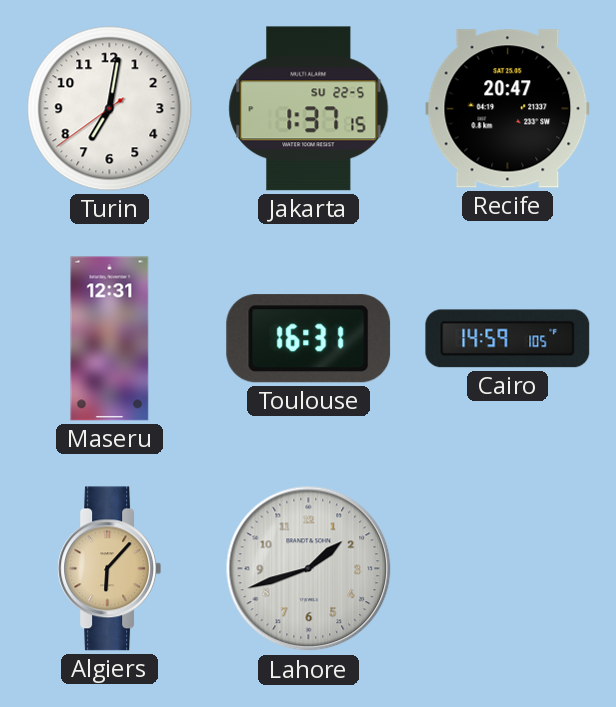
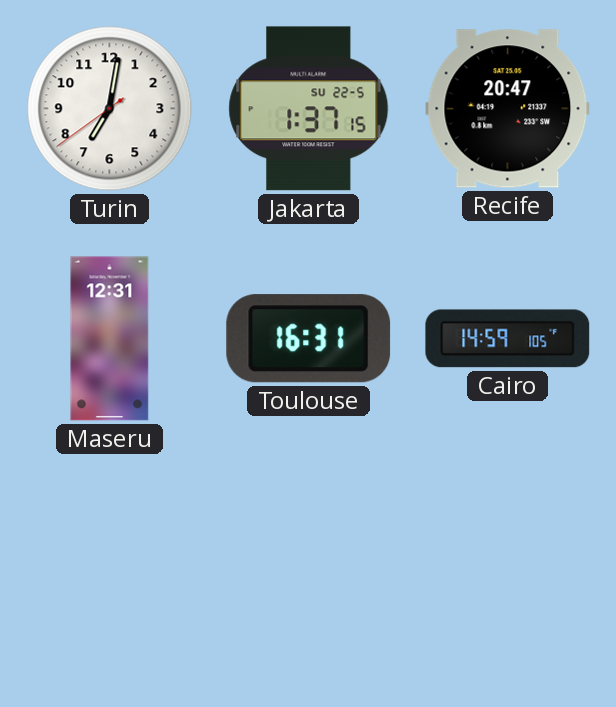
Algiers: 6:07 -> none (110, 569)
Lahore: 1:42 -> none (309, 569)
